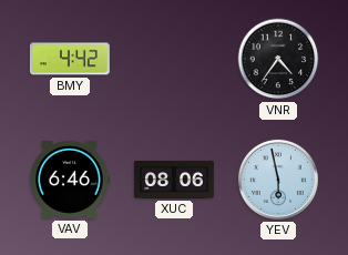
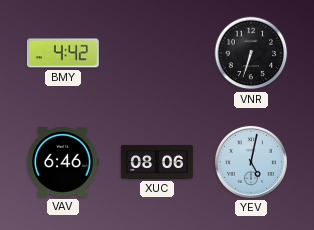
VNR: 4:36 -> 6:33 (251, 53)
YEV: 5:58 -> 5:02 (251, 162)
